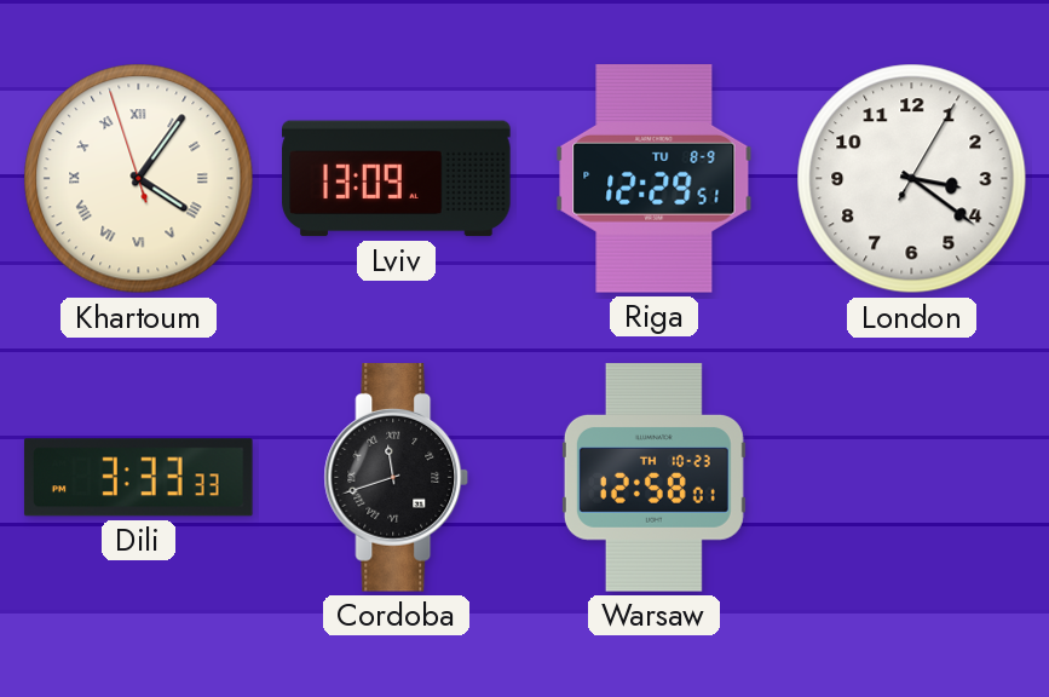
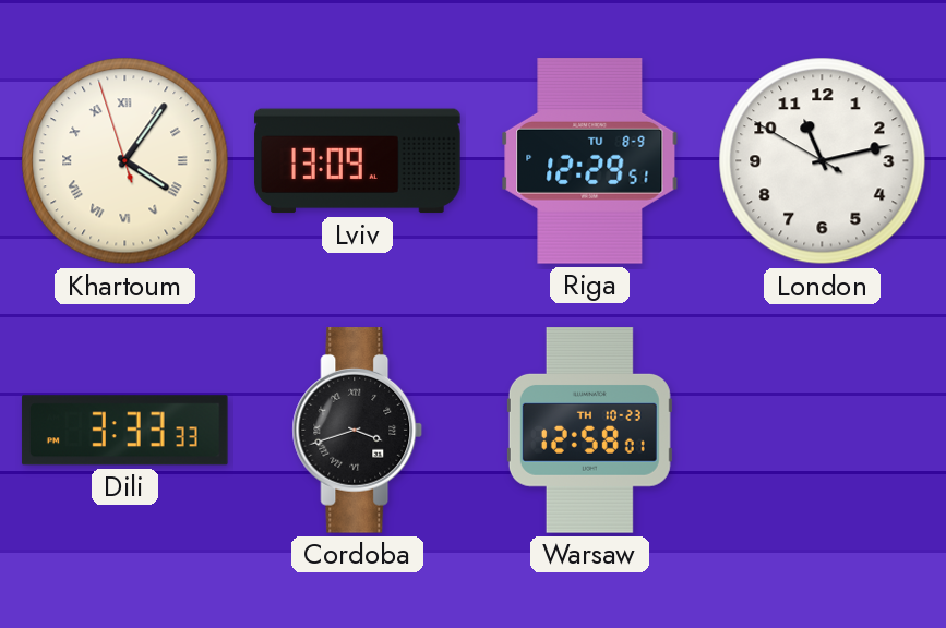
London: 3:21 -> 11:12 (823, 161)
Cordoba: 11:42 -> 3:42 (358, 431)
